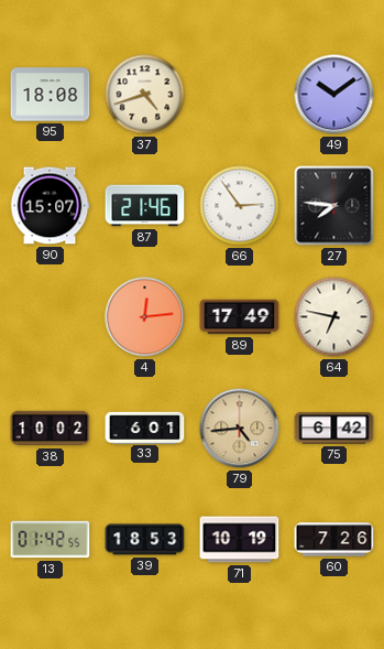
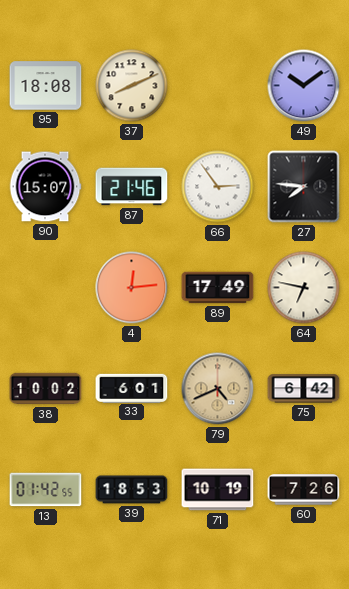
37: 4:42 -> 8:11 (132, 86)
79: 4:44 -> 4:41 (218, 389)
